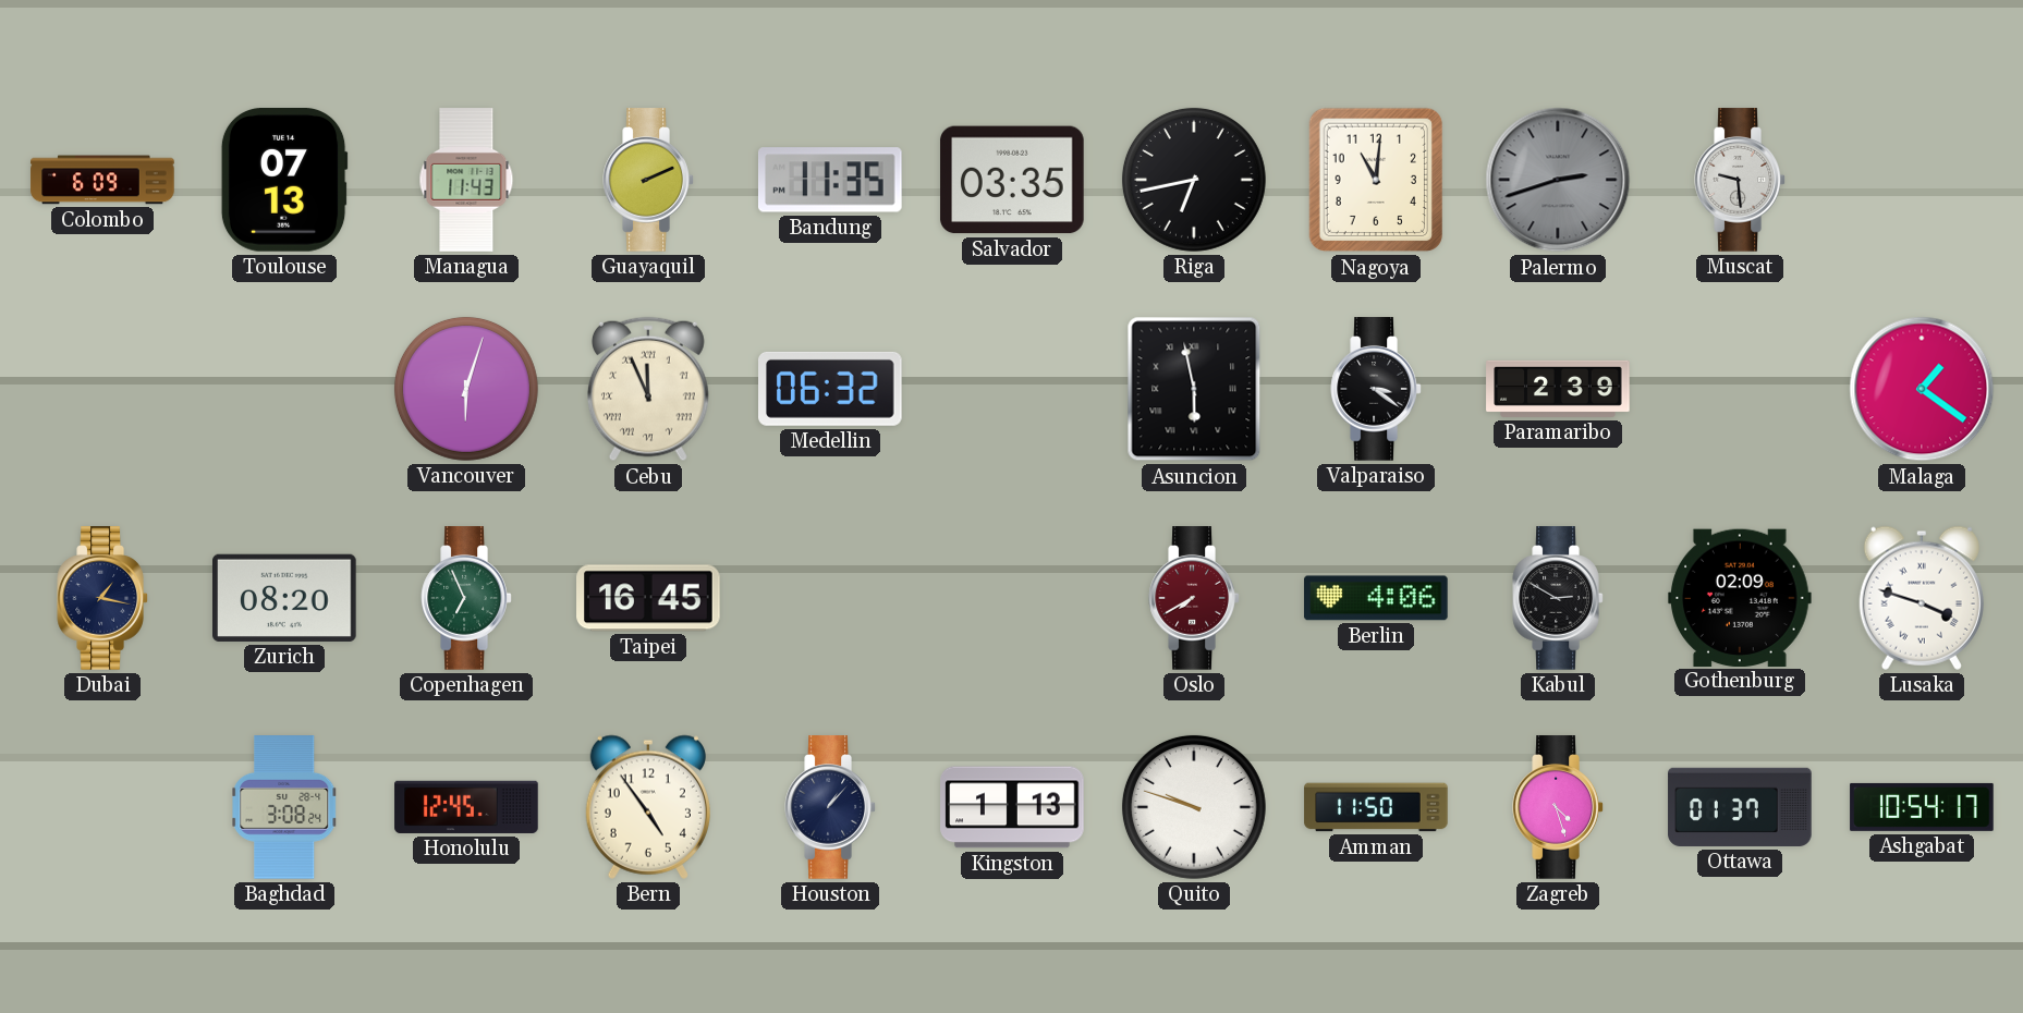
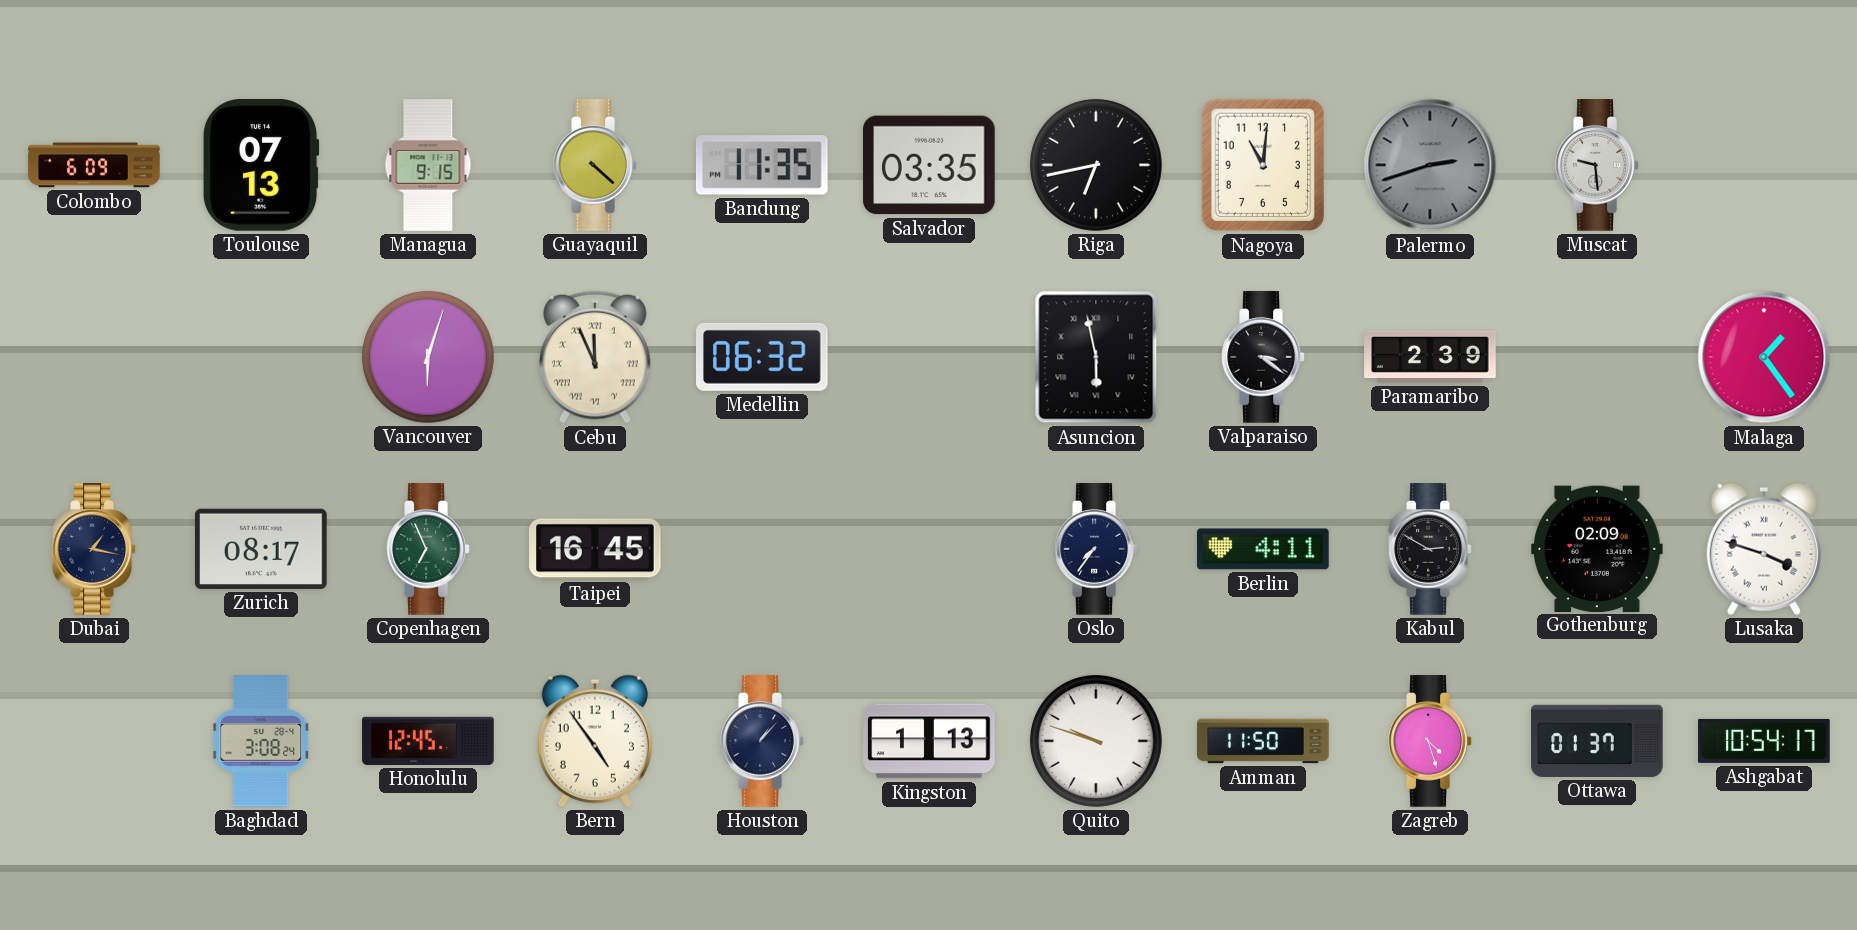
Managua: 11:43 -> 9:15 (428, 165)
Guayaquil: 2:11 -> 4:22 (595, 165)
Malaga: 1:21 -> 1:24 (1764, 357)
Zurich: 08:20 -> 08:17 (261, 549)
Oslo: 7:40 -> 7:36 (1096, 549)
Oslo dial: burgundy -> navy (1096, 549)
Berlin: 4:06 -> 4:11 (1263, 549)
